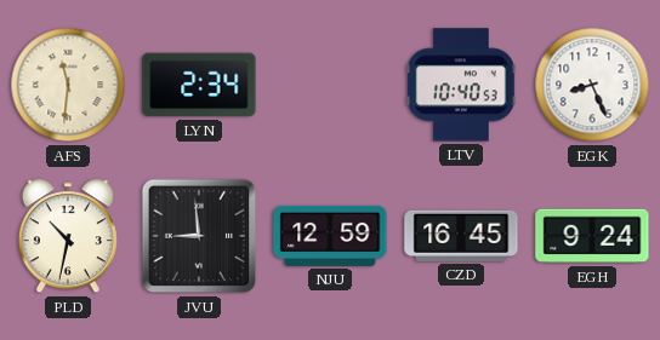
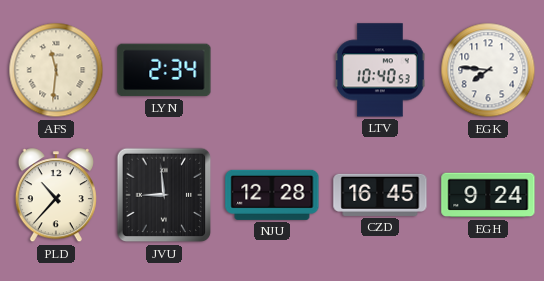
EGK: 8:26 -> 7:46 (488, 70)
PLD: 10:32 -> 10:37 (56, 196)
NJU: 12:59 -> 12:28 (272, 195)
